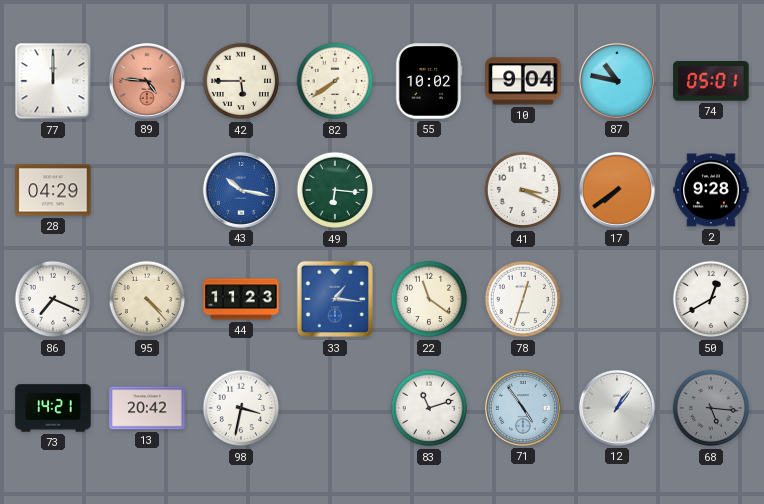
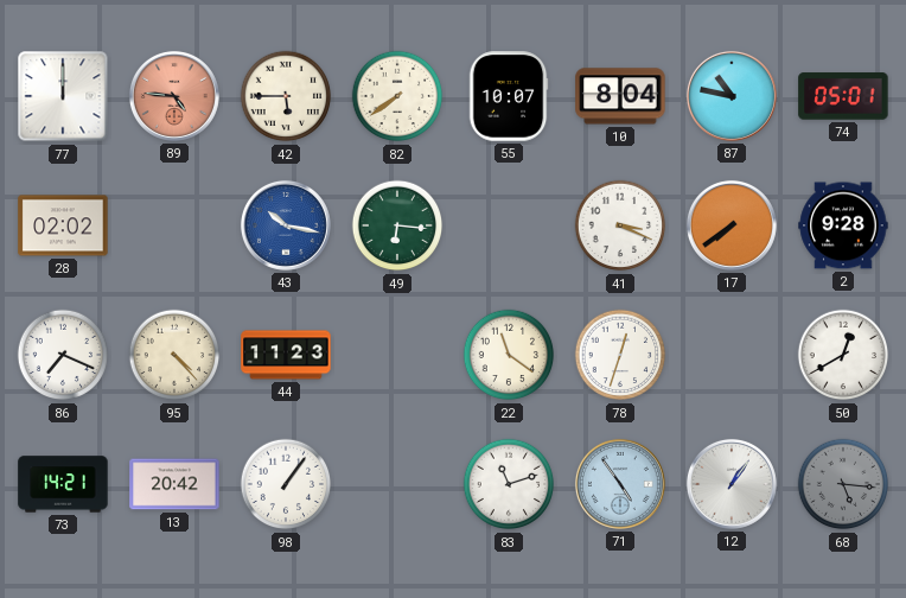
55: 10:02 -> 10:07 (509, 96)
10: 9:04 -> 8:04 (620, 96)
28: 04:29 -> 02:02 (63, 225)
33: 1:16 -> none (335, 299)
98: 3:32 -> 1:06 (286, 484)
